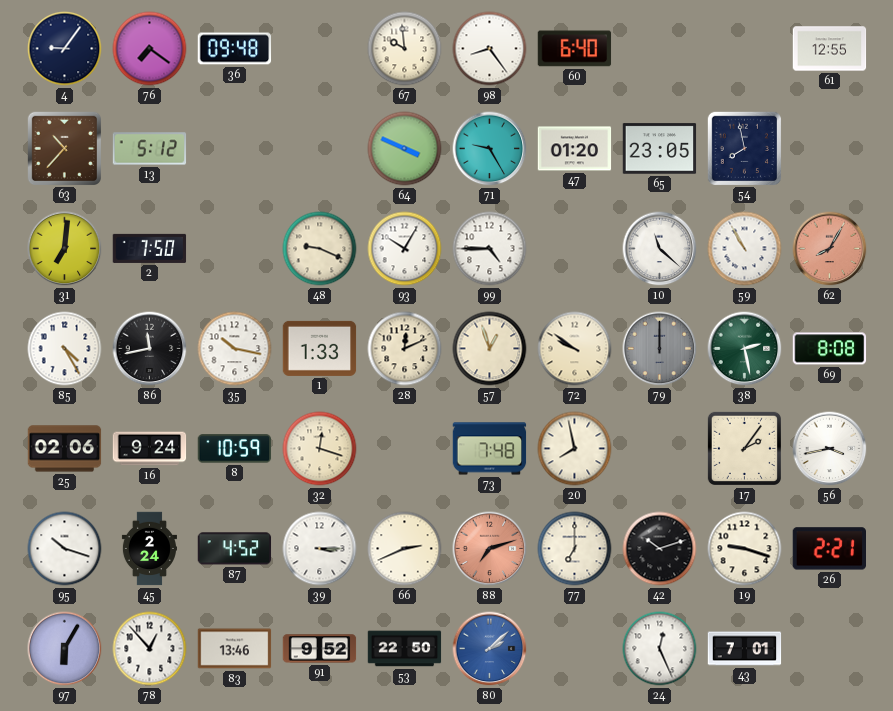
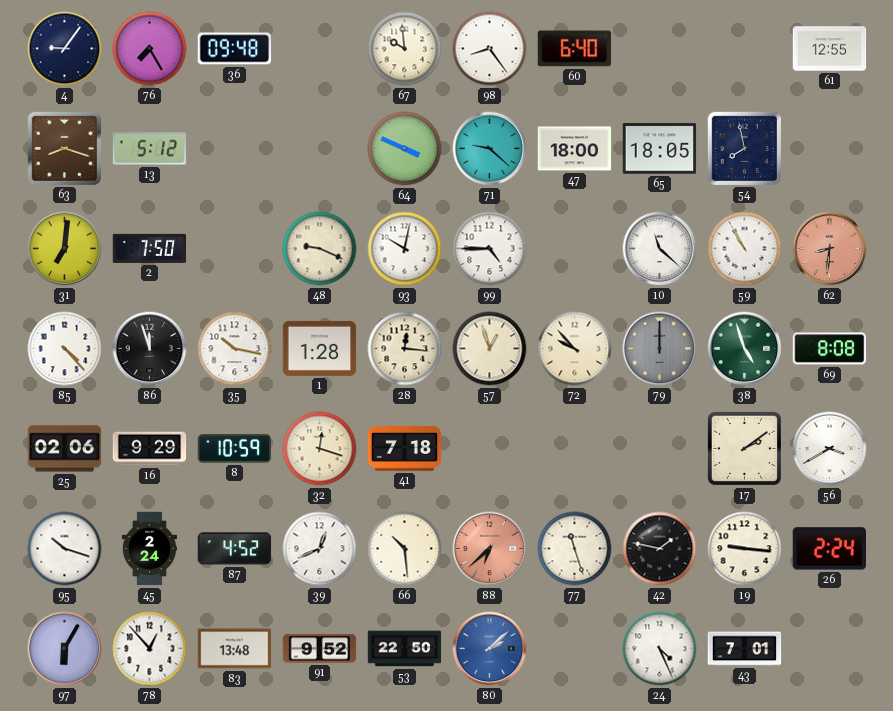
76: 7:21 -> 7:25 (150, 49)
63: 10:37 -> 8:18 (64, 148)
71: 9:25 -> 9:22 (490, 149)
47: 01:20 -> 18:00 (575, 149)
65: 23:05 -> 18:05 (660, 149)
93: 10:05 -> 10:02 (405, 249)
62: 8:05 -> 8:31 (830, 249)
85: 4:25 -> 4:23 (65, 349)
86: 11:43 -> 11:57 (150, 349)
1: 1:33 -> 1:28 (320, 348)
28: 12:11 -> 12:16 (405, 349)
72: 9:51 -> 9:53 (575, 349)
38: 2:28 -> 4:57 (745, 349)
16: 9:24 -> 9:29 (150, 449)
41: none -> 7:18 (405, 448)
73: 7:48 -> none (490, 449)
20: 7:58 -> none (575, 449)
17: 2:06 -> 2:09 (744, 448)
56: 3:43 -> 3:40 (830, 449)
39: 3:15 -> 12:41 (320, 549)
66: 2:41 -> 10:29 (405, 549)
88: 7:12 -> 6:38 (490, 549)
77: 7:00 -> 11:27 (575, 549)
42: 10:12 -> 1:47 (660, 549)
19: 9:18 -> 9:16 (745, 549)
26: 2:21 -> 2:24 (830, 549)
83: 13:46 -> 13:48 (235, 649)
24: 12:26 -> 4:26 (660, 649)
